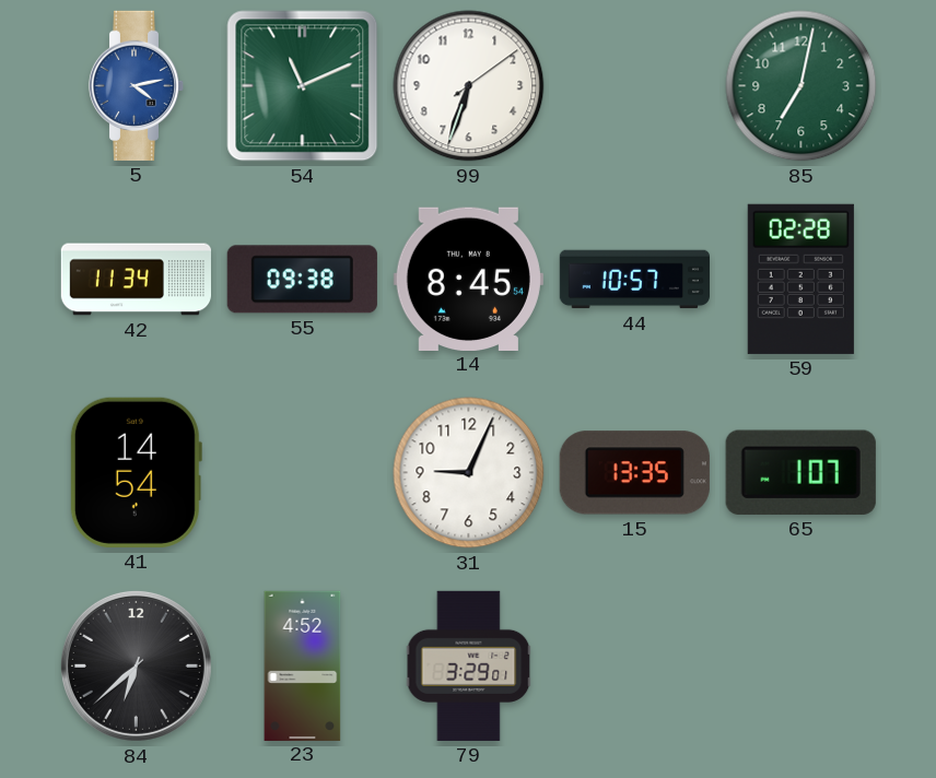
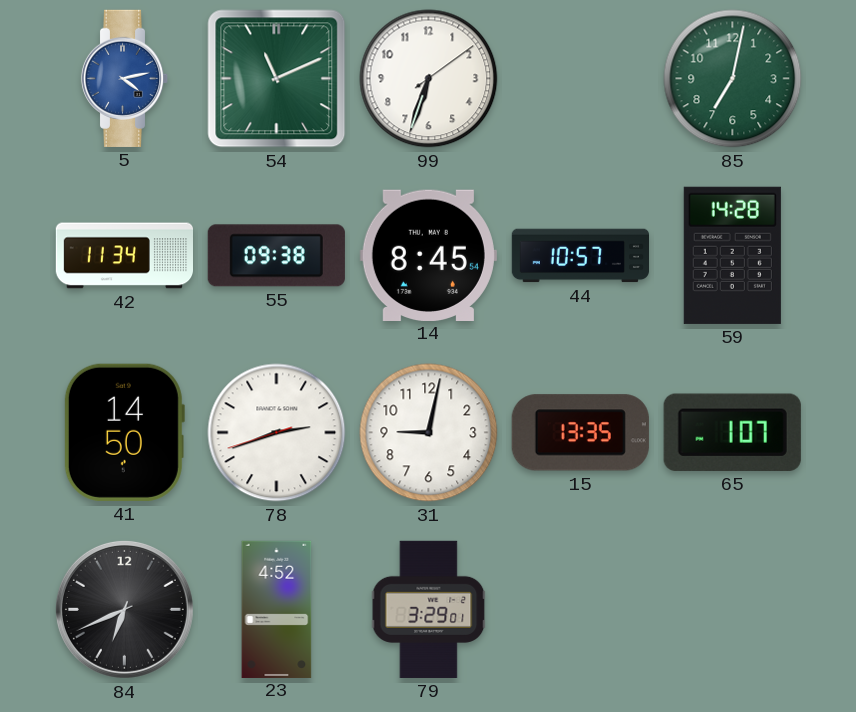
59: 02:28 -> 14:28 (732, 255)
41: 14:54 -> 14:50 (124, 432)
78: none -> 2:41 (277, 433)
31: 9:04 -> 9:02 (429, 433)
84: 6:38 -> 6:41 (124, 609)
